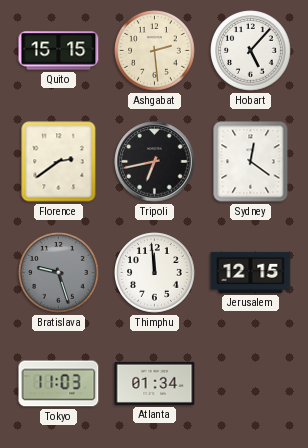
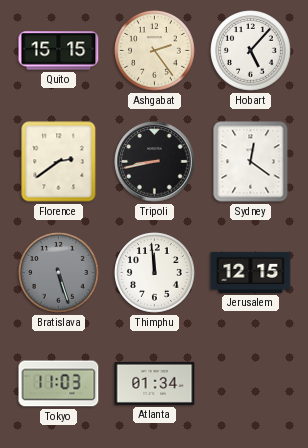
Ashgabat: 2:29 -> 2:24 (155, 51)
Tripoli: 6:43 -> 8:43 (155, 162)
Bratislava: 9:27 -> 5:27 (59, 273)
